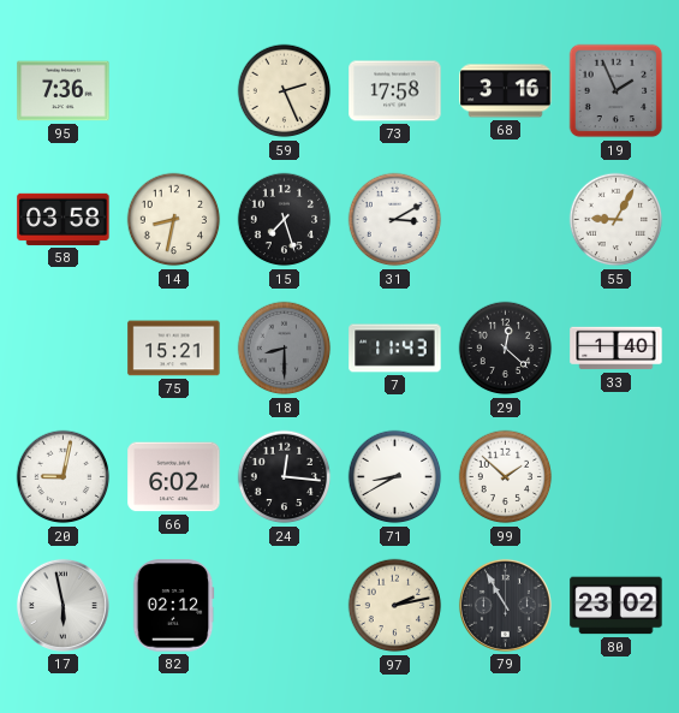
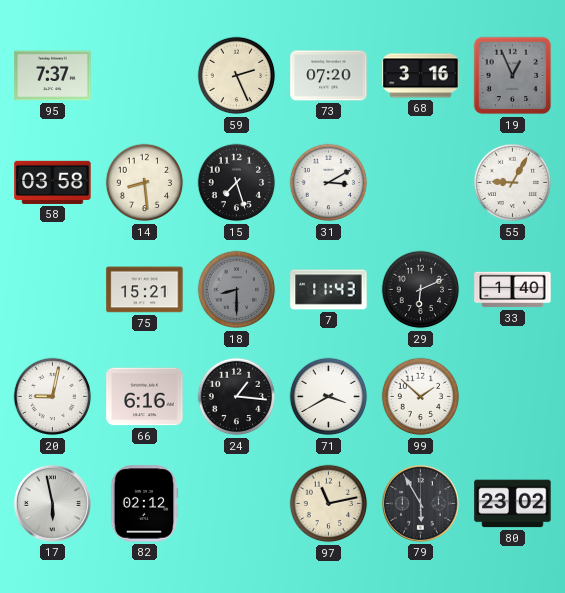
95: 7:36 -> 7:37 (53, 76)
73: 17:58 -> 07:20 (329, 76)
19: 1:56 -> 12:56 (513, 76)
14: 8:32 -> 8:29 (145, 183)
29: 12:22 -> 6:11 (421, 290)
66: 6:02 -> 6:16 (145, 397)
24: 12:16 -> 1:16 (237, 397)
71: 8:40 -> 3:40 (329, 397)
97: 2:13 -> 11:13 (329, 504)
79: 10:55 -> 5:55 (420, 503)
